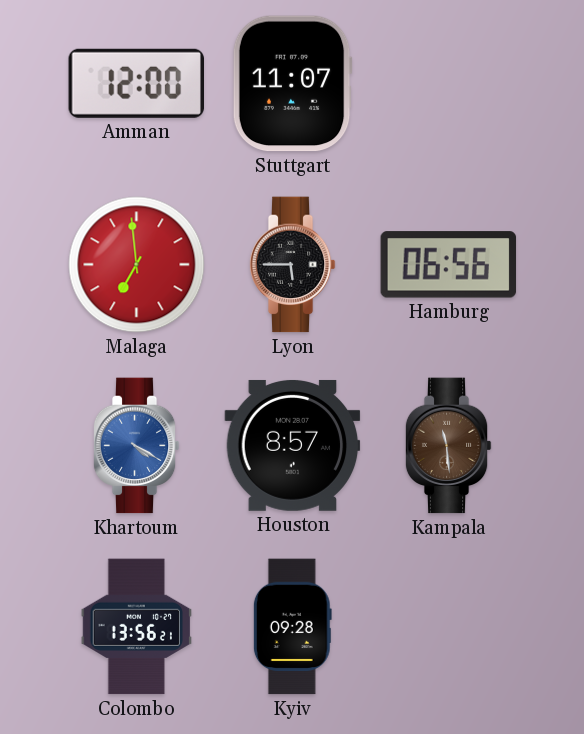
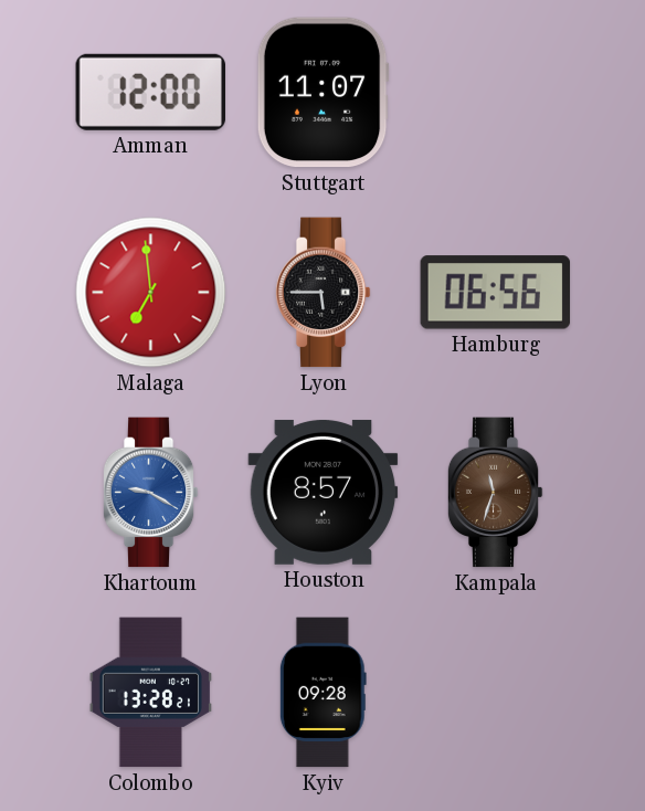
Khartoum: 4:20 -> 9:20 (150, 493)
Kampala: 11:29 -> 11:33 (495, 493)
Colombo: 13:56 -> 13:28 (151, 693)
